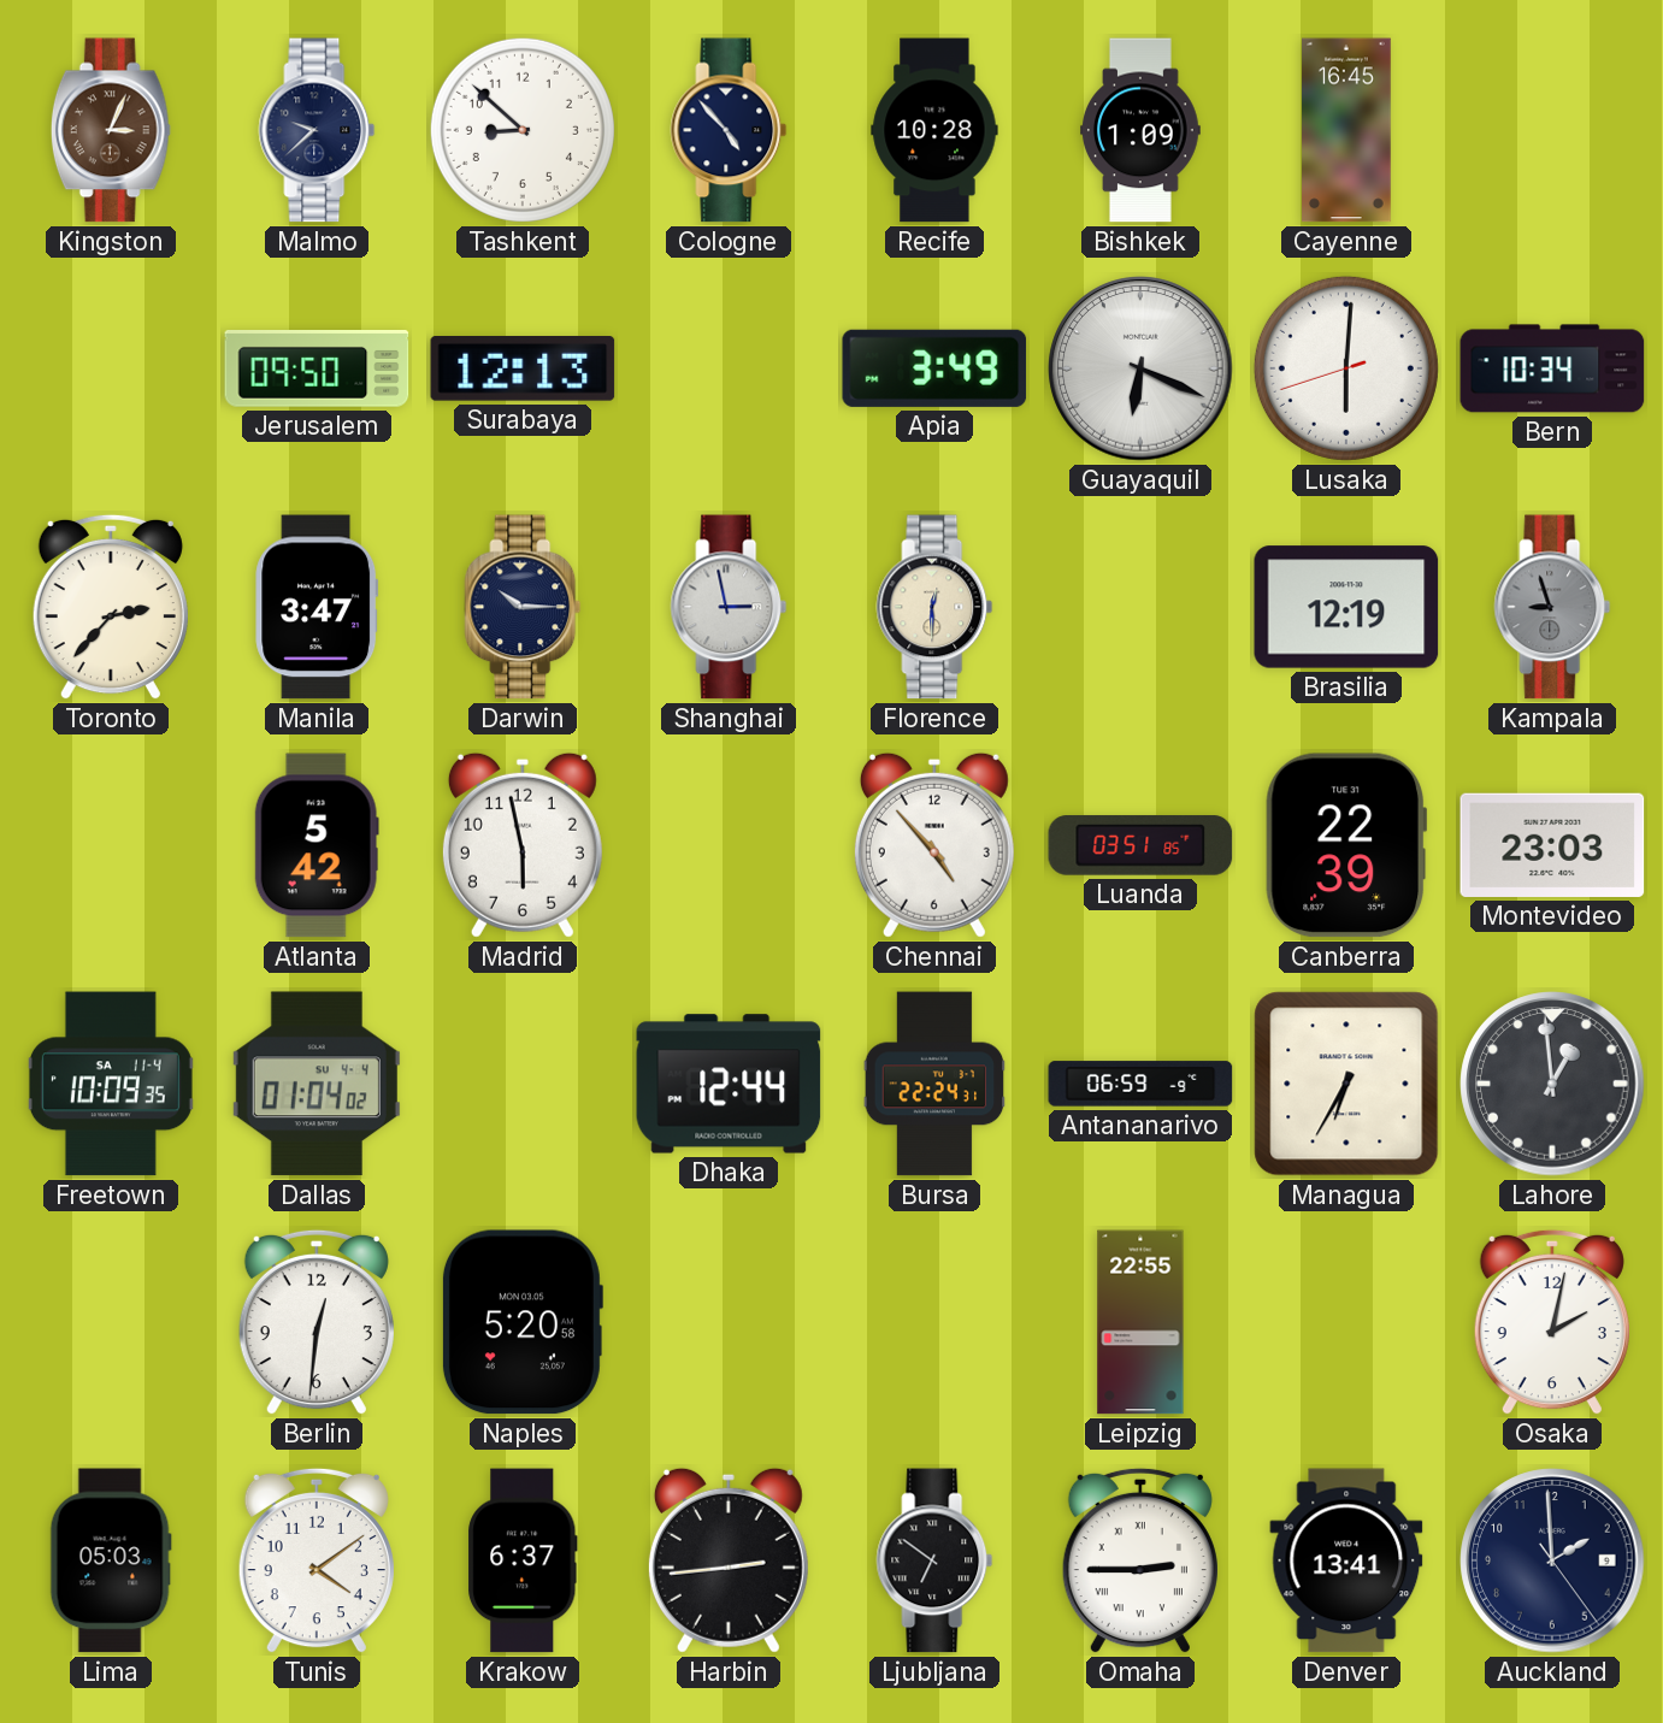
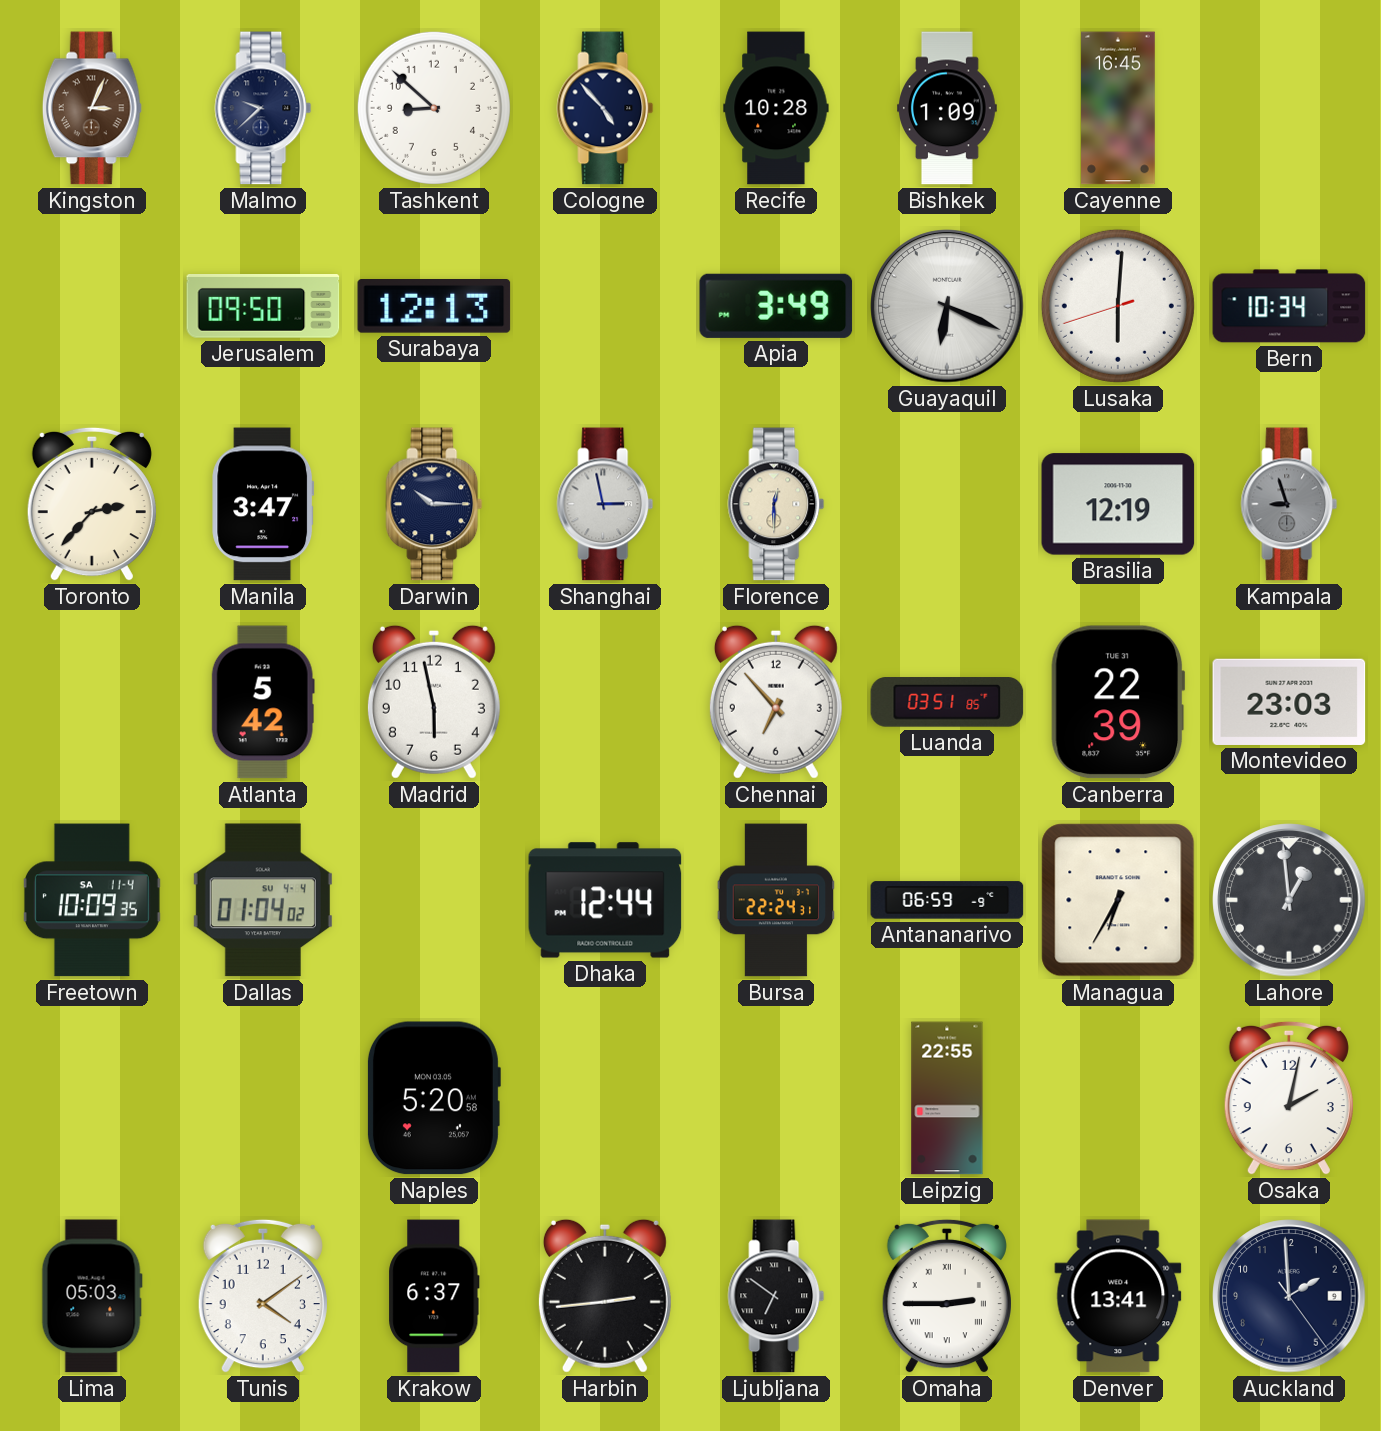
Chennai: 4:53 -> 6:53 (776, 702)
Berlin: 12:31 -> none (317, 1322)
